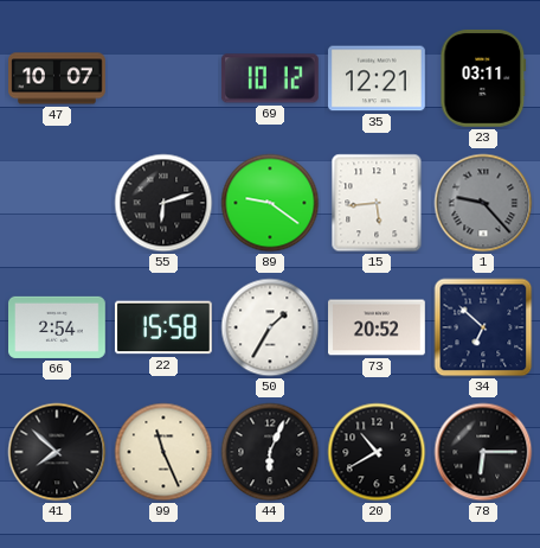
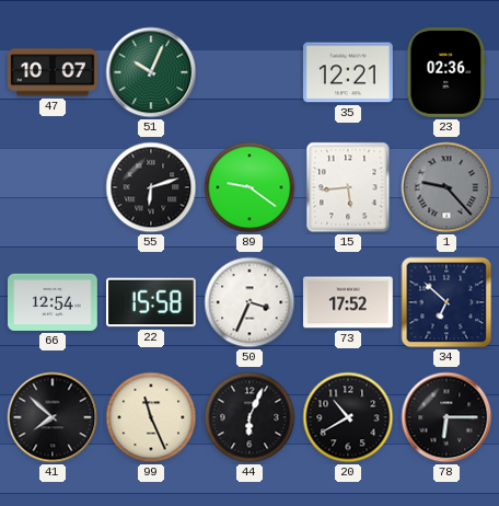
51: none -> 10:04 (151, 72)
69: 10:12 -> none (270, 78)
23: 03:11 -> 02:36 (446, 72)
66: 2:54 -> 12:54 (54, 302)
50: 1:35 -> 3:34 (249, 302)
73: 20:52 -> 17:52 (349, 302)
